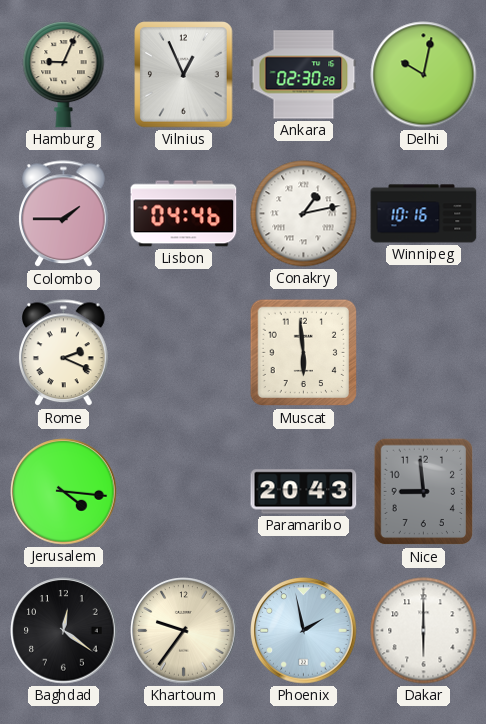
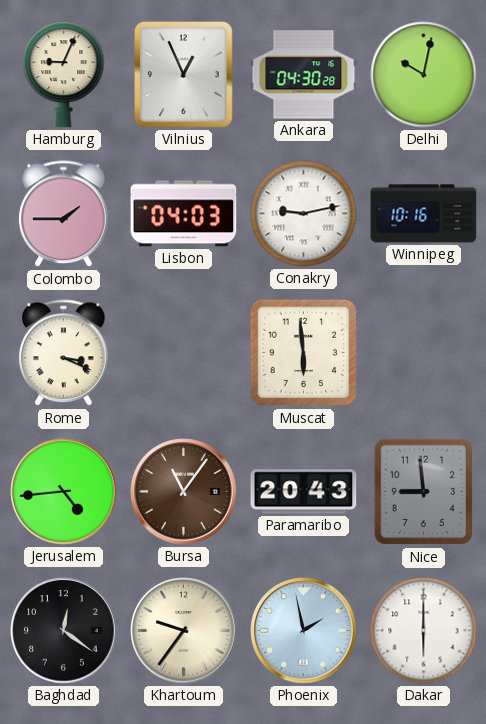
Ankara: 02:30 -> 04:30 (304, 75)
Lisbon: 04:46 -> 04:03 (184, 214)
Conakry: 1:13 -> 9:13 (304, 214)
Rome: 2:19 -> 3:19 (64, 353)
Jerusalem: 4:16 -> 4:44 (64, 492)
Bursa: none -> 11:06 (184, 492)
